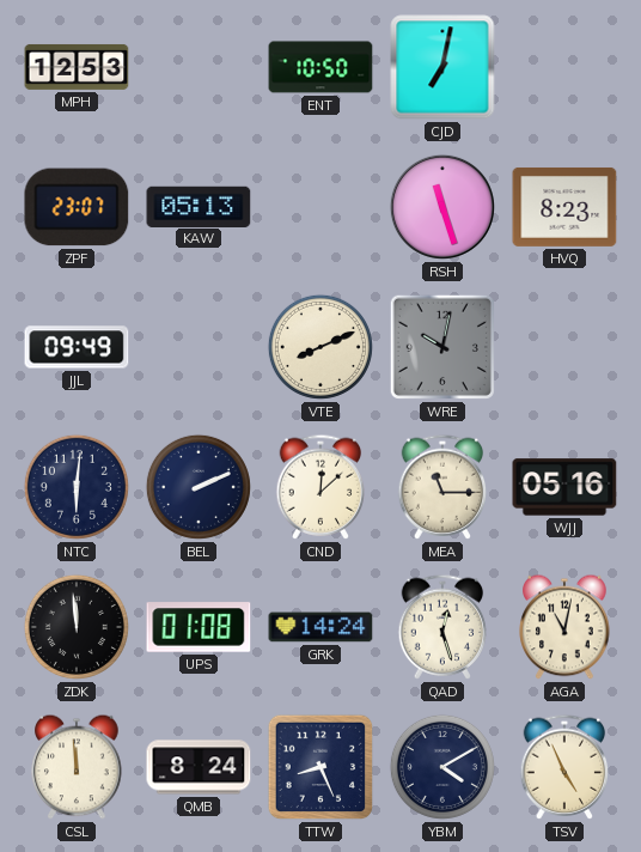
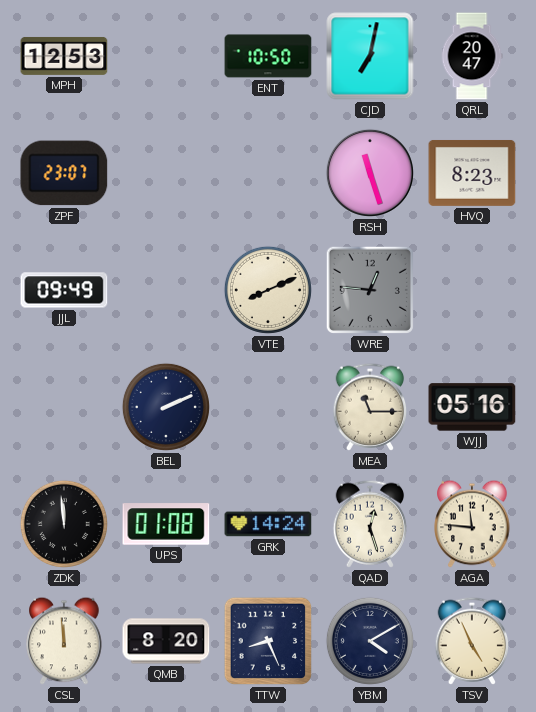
QRL: none -> 20:47 (472, 56)
KAW: 05:13 -> none (199, 206)
WRE: 10:02 -> 12:46 (370, 290)
NTC: 6:01 -> none (77, 487)
CND: 12:08 -> none (320, 487)
AGA: 11:02 -> 11:46 (472, 524)
QMB: 8:24 -> 8:20 (166, 641)
